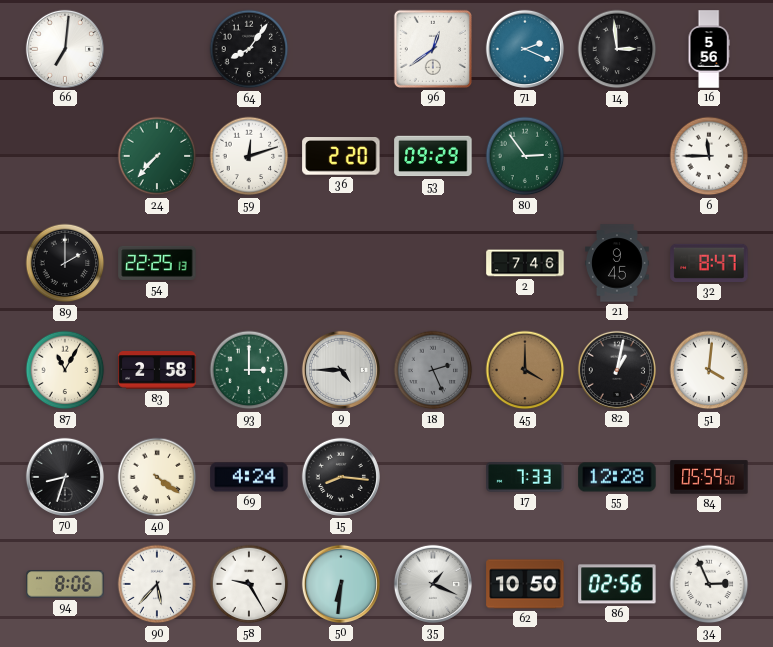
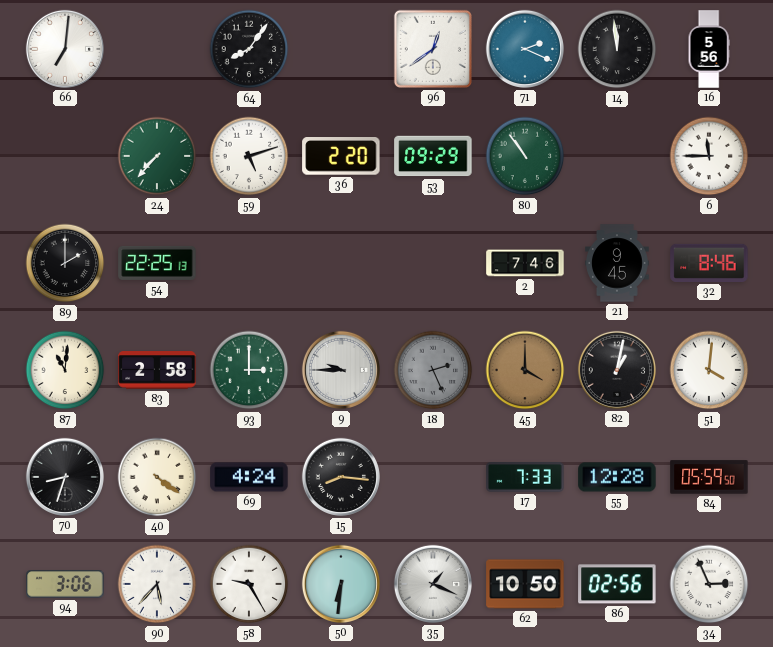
14: 2:59 -> 11:59 (617, 49)
59: 12:12 -> 5:12 (249, 156)
80: 2:54 -> 10:54 (525, 156)
32: 8:47 -> 8:46 (709, 263)
87: 11:05 -> 11:01 (65, 370)
9: 4:45 -> 9:45 (341, 370)
94: 8:06 -> 3:06 (65, 584)
